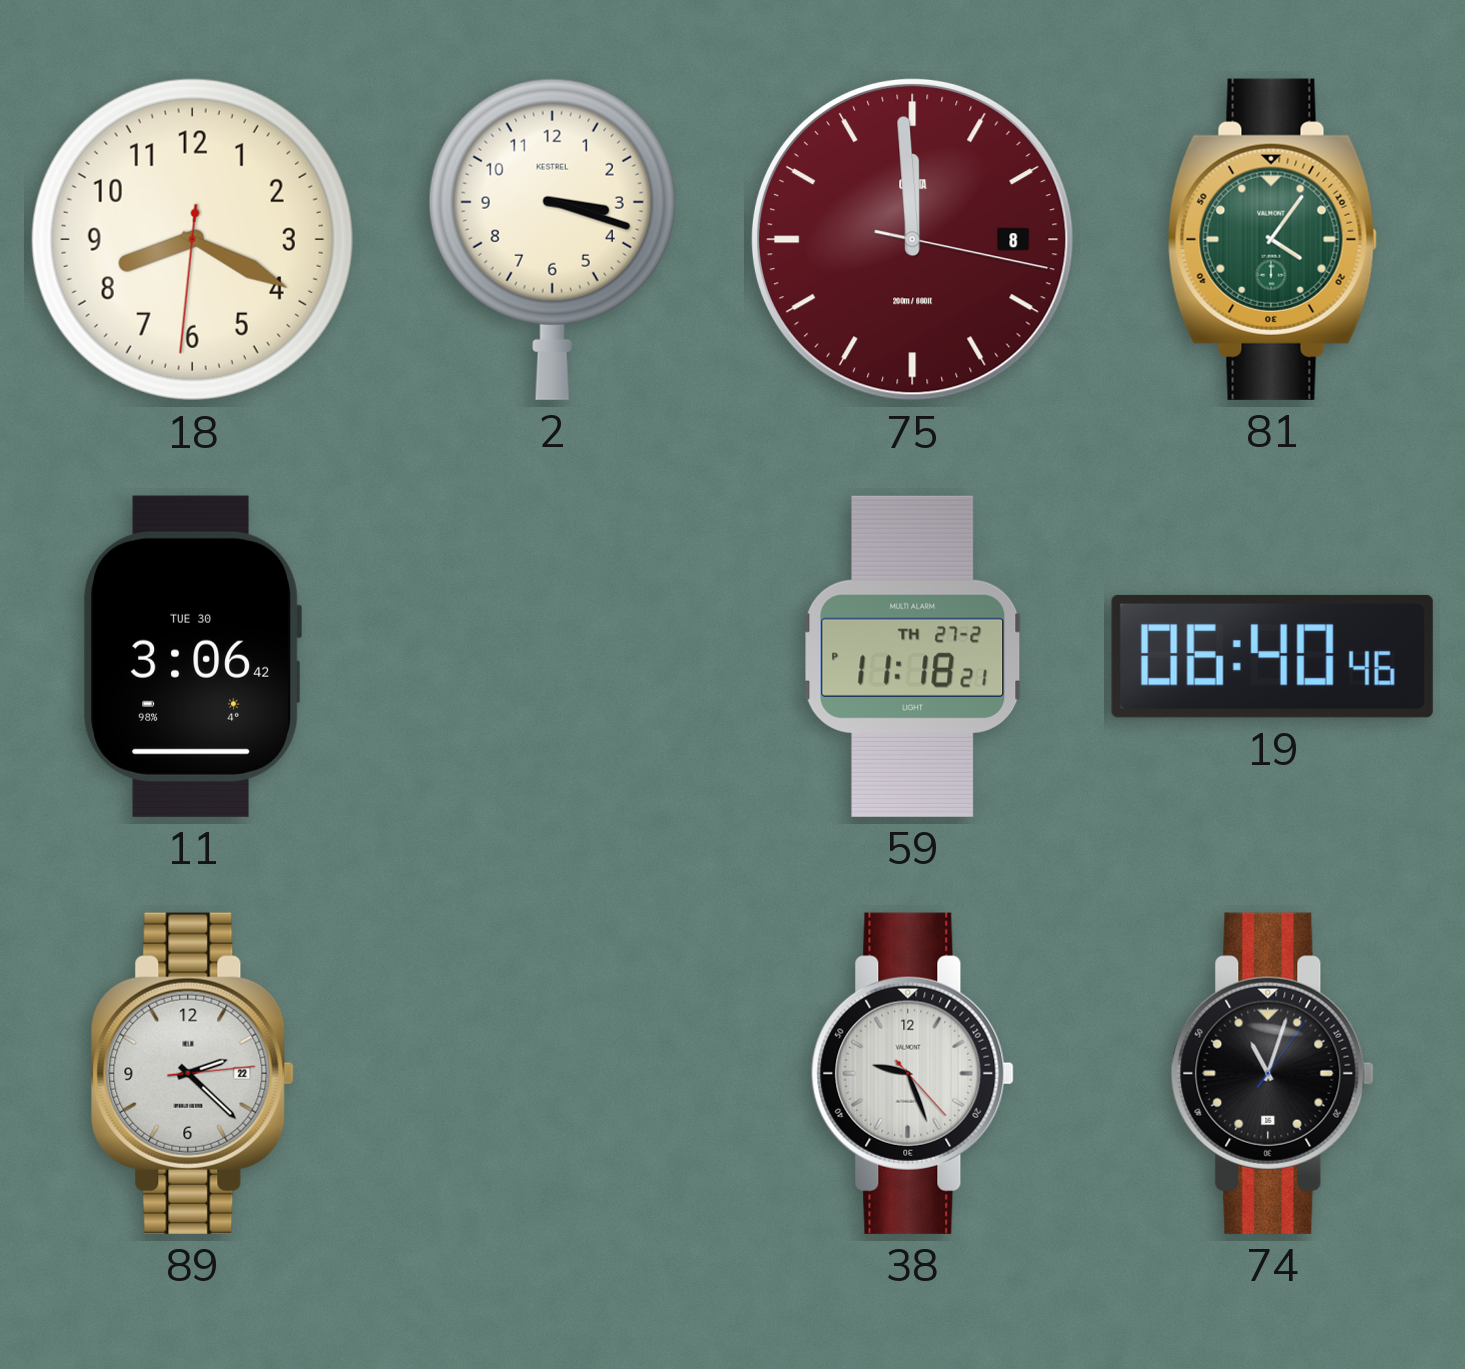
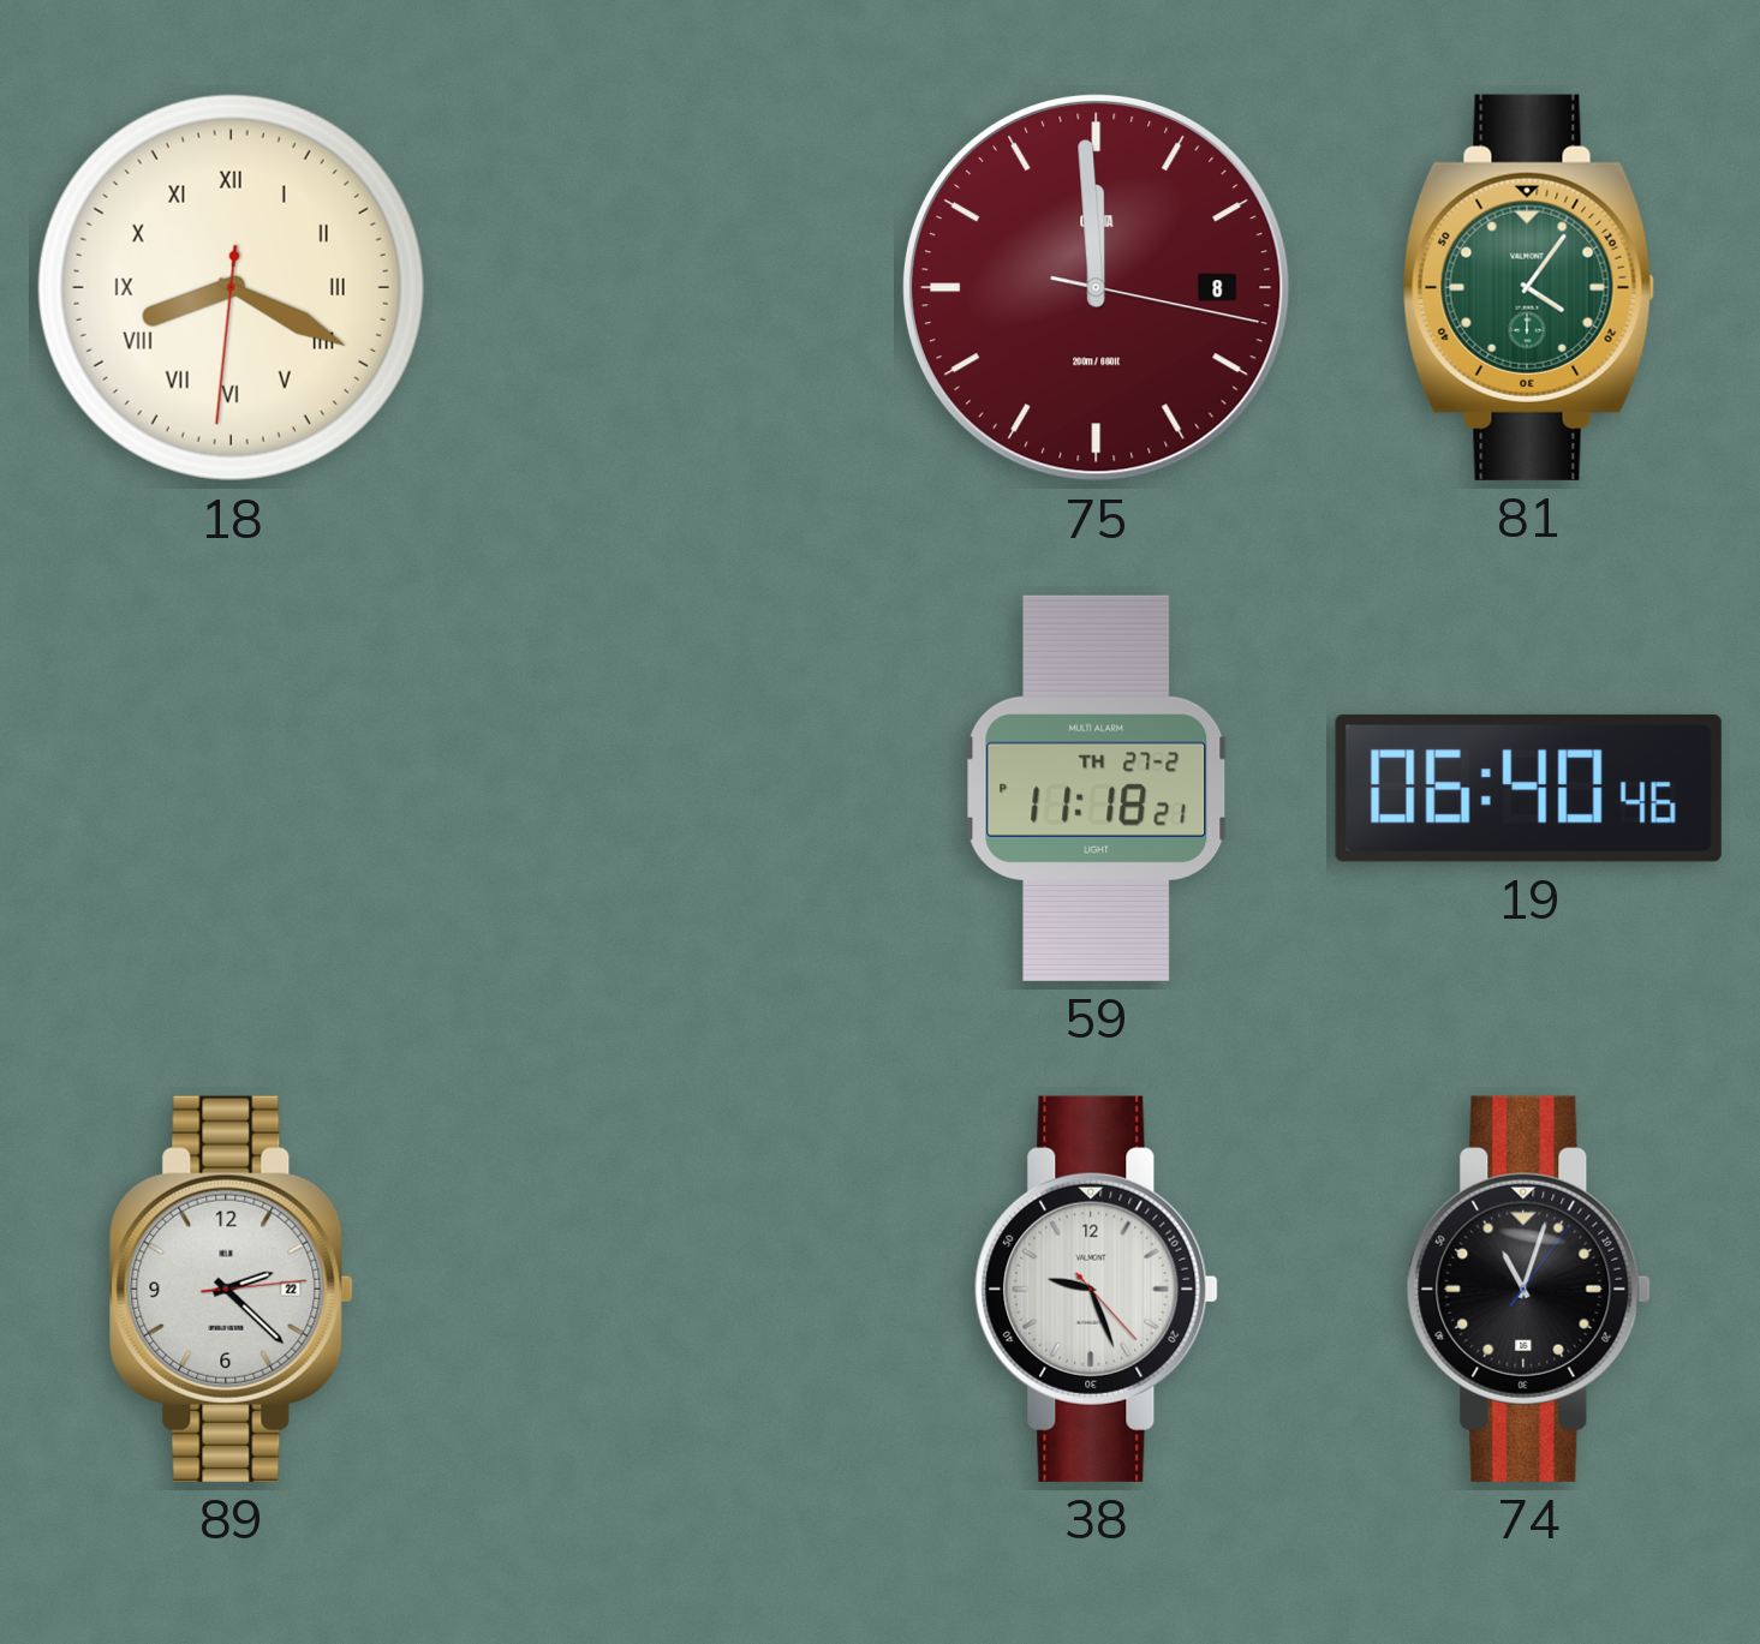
18 numerals: Arabic -> Roman (231, 287)
2: 3:18 -> none (552, 239)
11: 3:06 -> none (192, 656)
